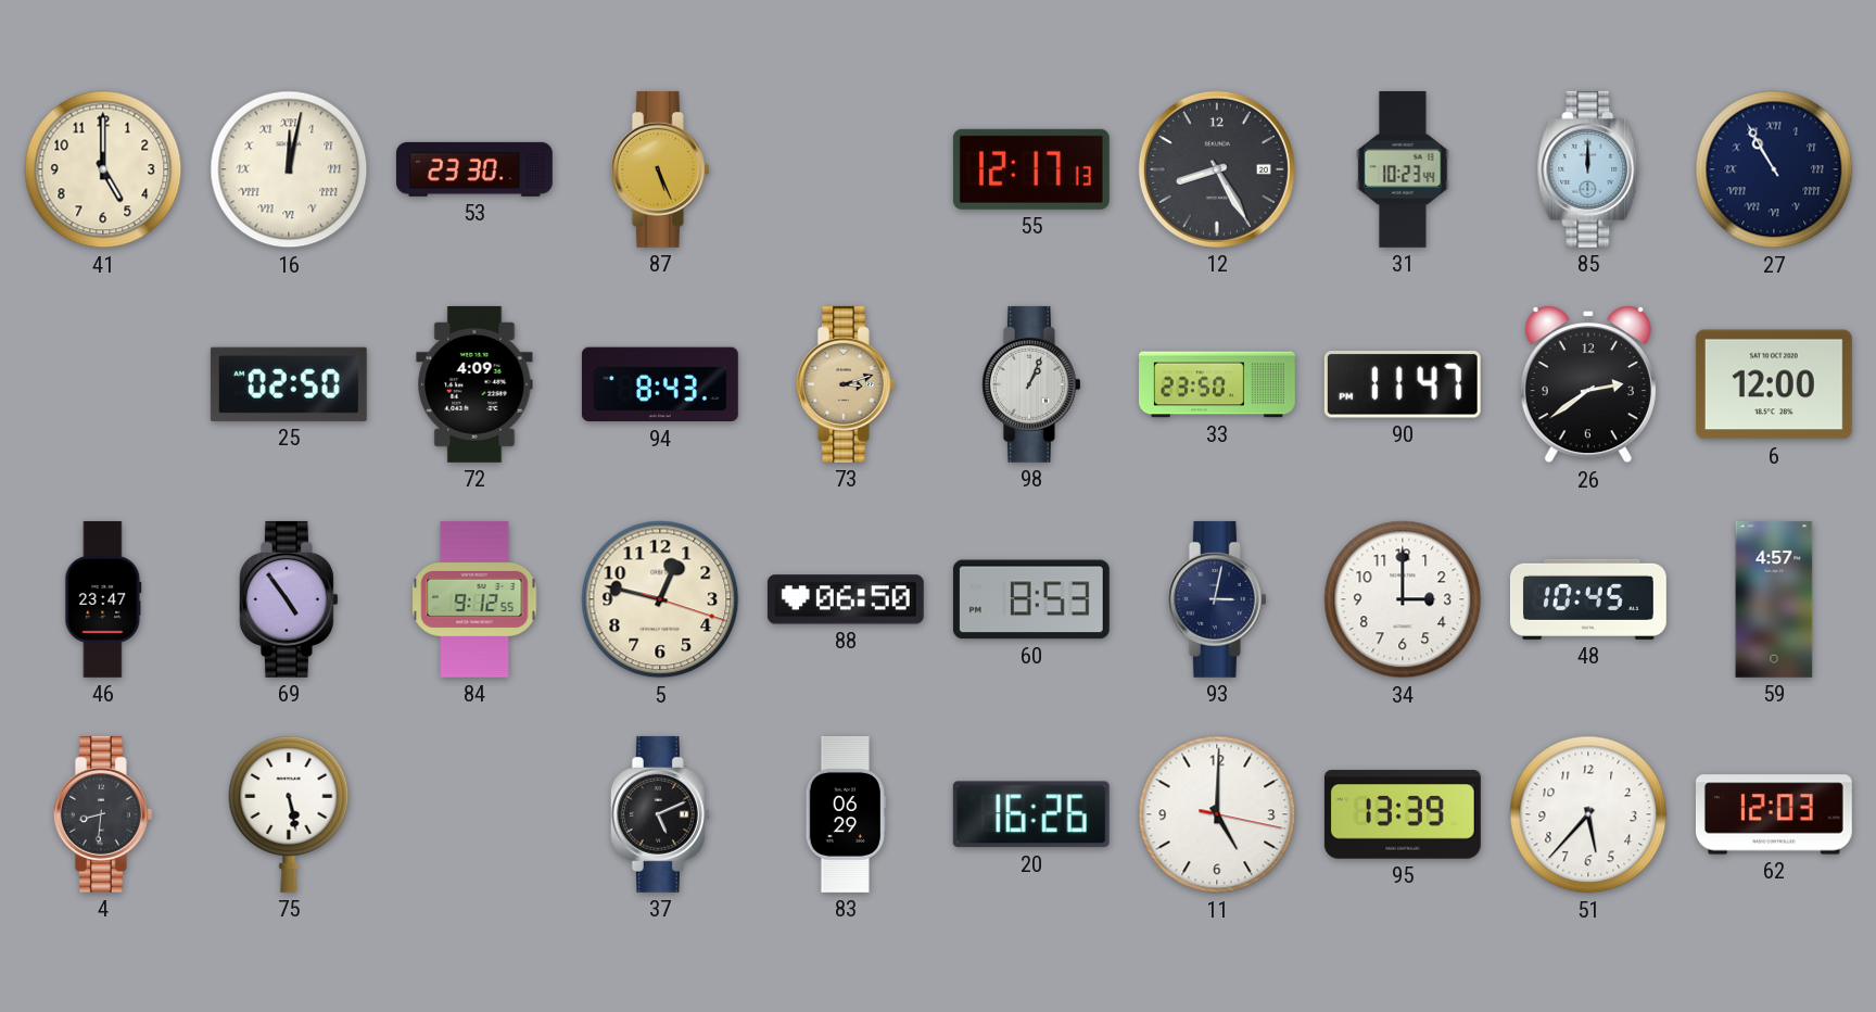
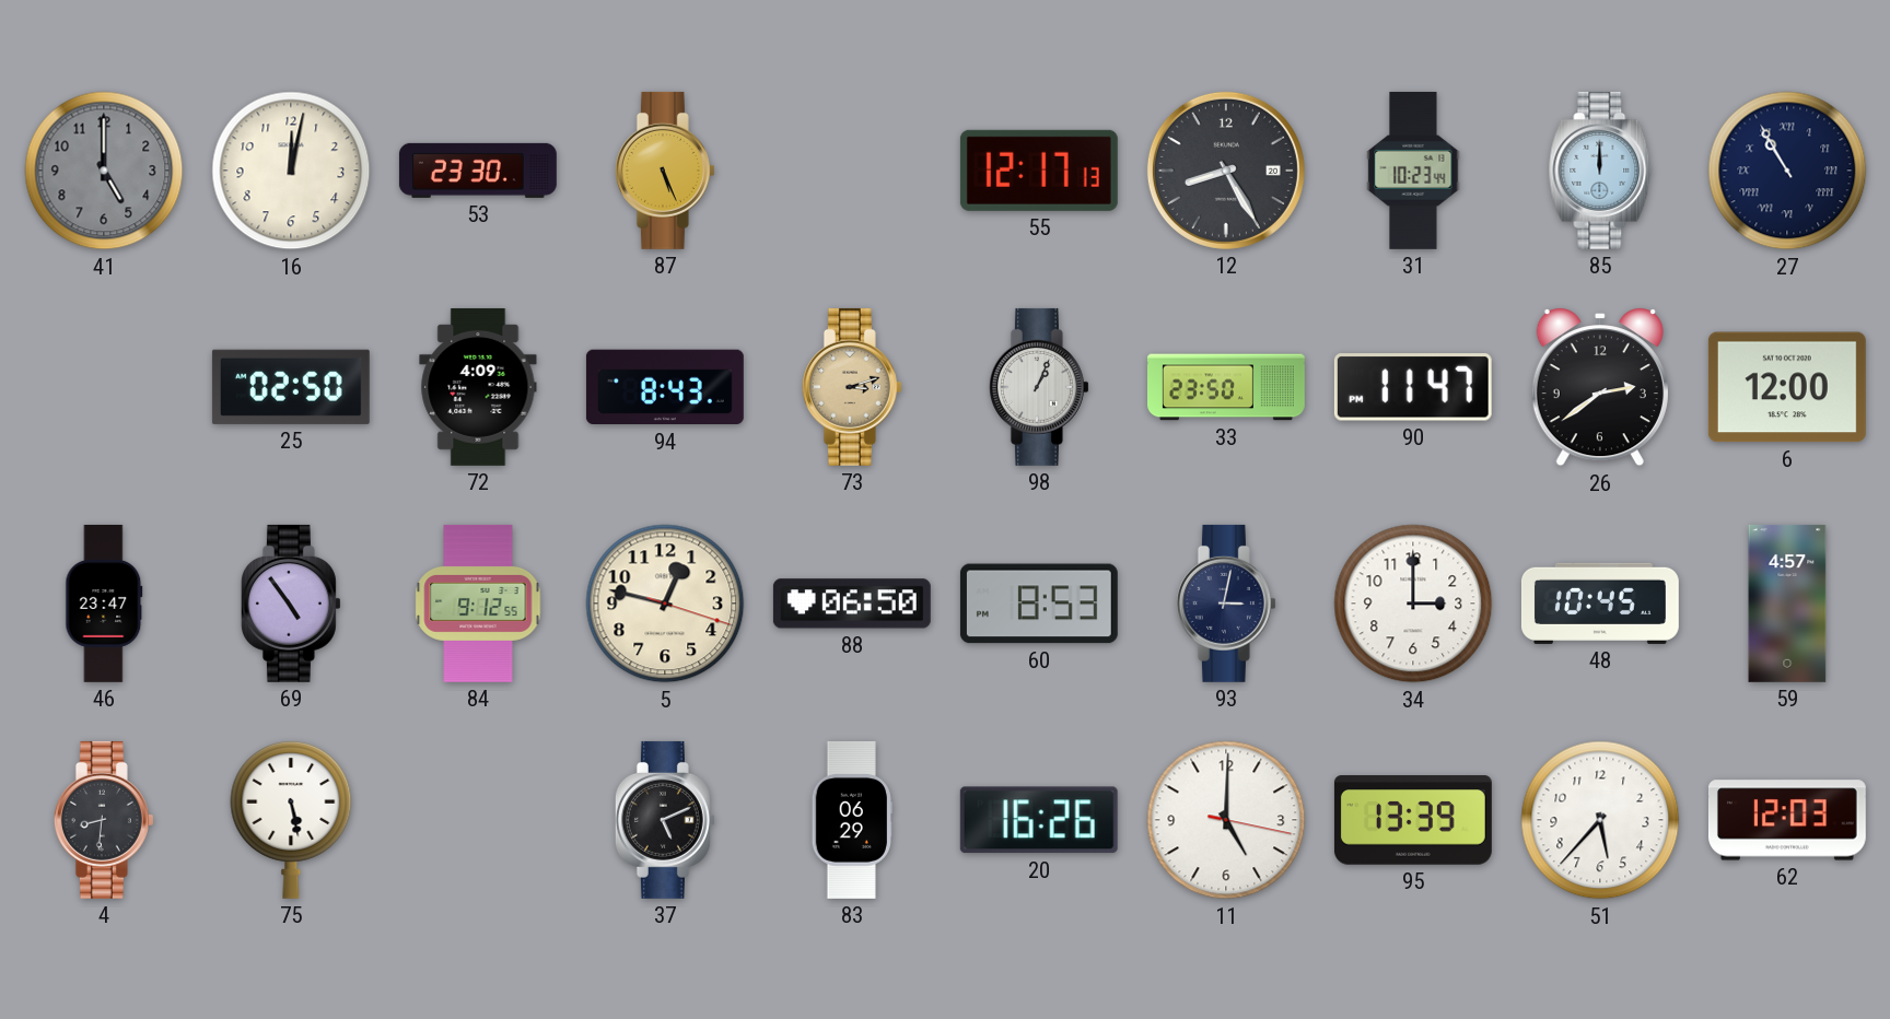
41 dial: cream -> grey (104, 171)
16 numerals: Roman -> Arabic (291, 171)
